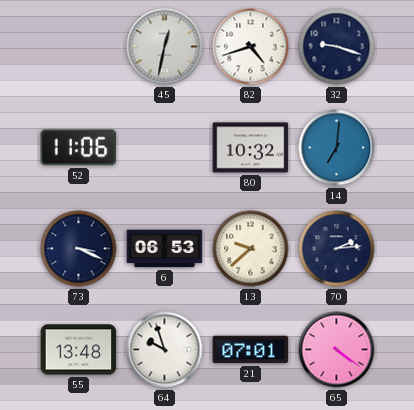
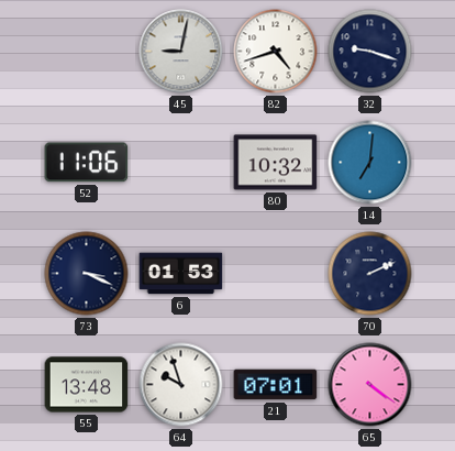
45: 12:32 -> 9:02 (181, 52)
6: 06:53 -> 01:53 (181, 274)
13: 9:38 -> none (251, 249)
70: 2:14 -> 2:11 (370, 274)
